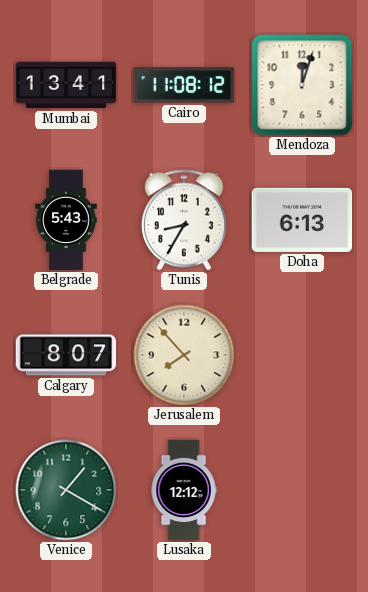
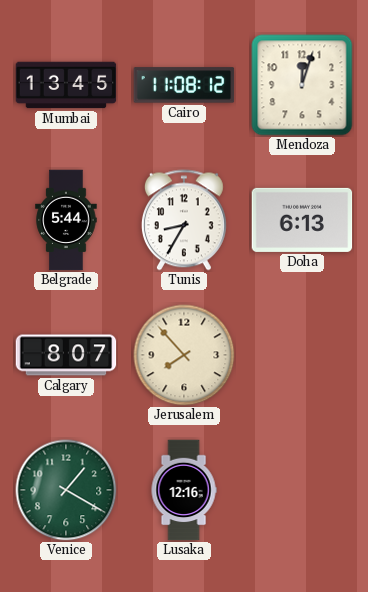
Mumbai: 13:41 -> 13:45 (66, 85)
Belgrade: 5:43 -> 5:44 (66, 220)
Lusaka: 12:12 -> 12:16 (184, 490)
